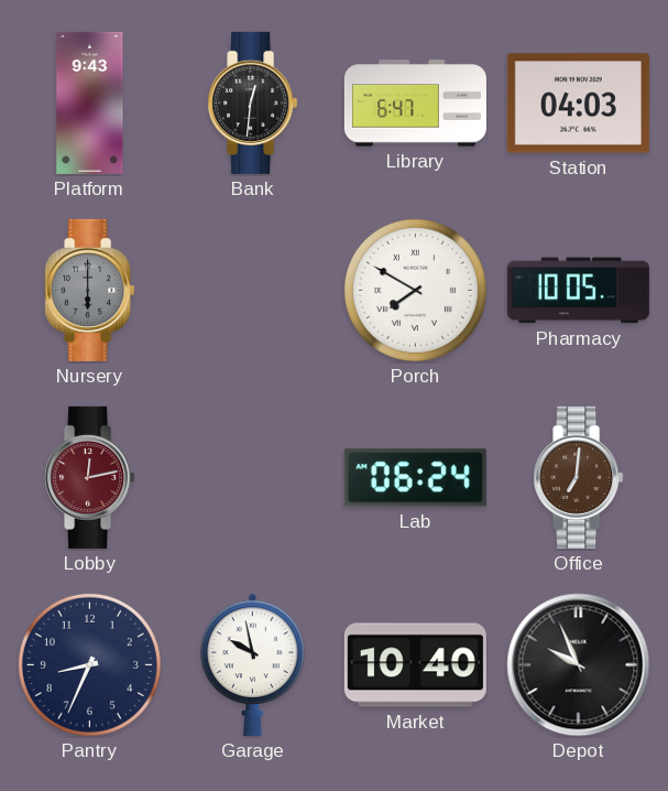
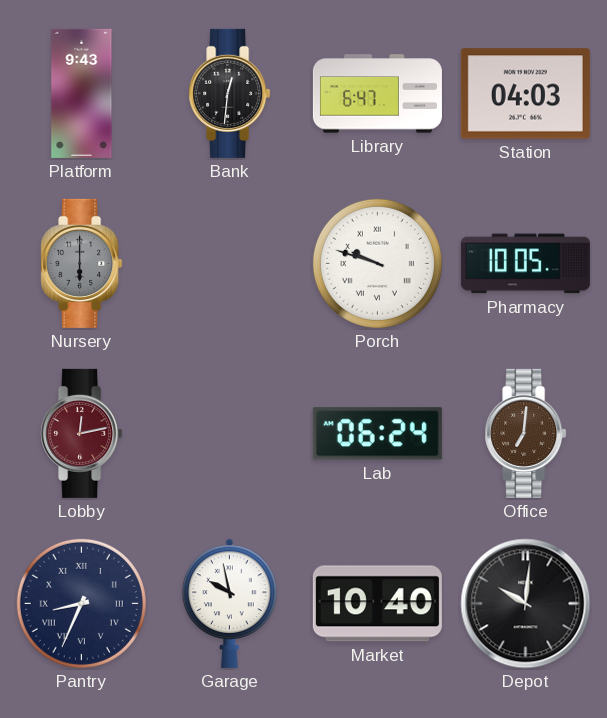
Porch: 7:50 -> 9:48 (377, 263)
Pantry numerals: Arabic -> Roman (81, 603)
Depot: 9:56 -> 10:01 (526, 604)
